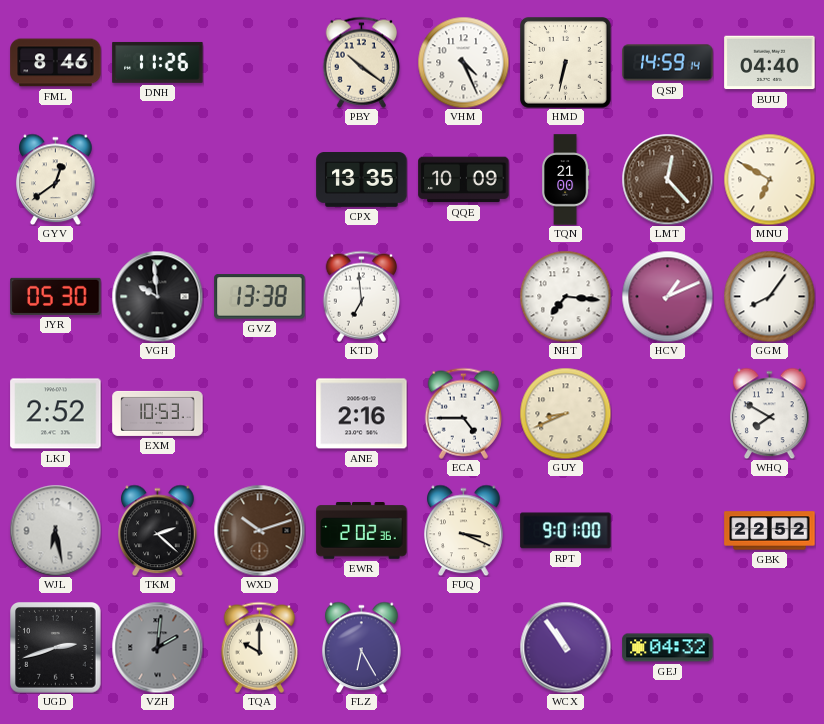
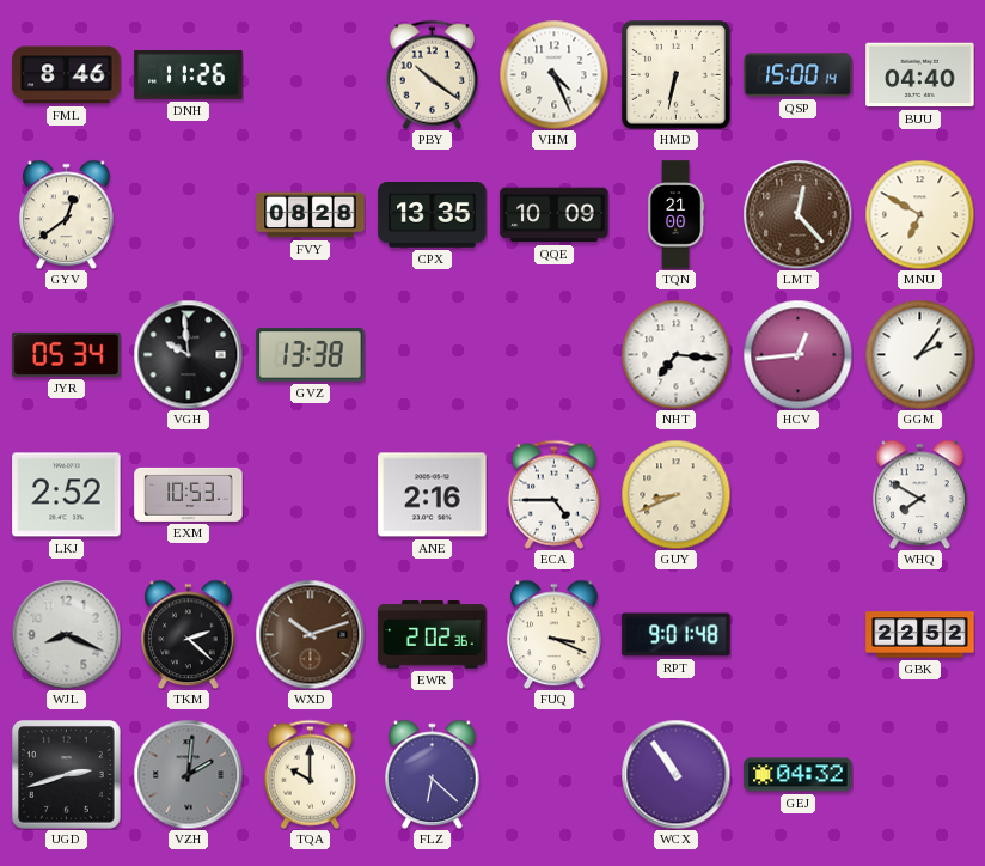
QSP: 14:59 -> 15:00 (799, 75)
FVY: none -> 08:28 (311, 215)
JYR: 05:30 -> 05:34 (67, 354)
KTD: 6:59 -> none (361, 296)
HCV: 1:11 -> 12:44 (797, 354)
GGM: 8:06 -> 2:06 (919, 354)
WJL: 6:28 -> 8:19 (66, 634)
RPT: 9:01:00 -> 9:01:48 (677, 635)
FLZ: 6:25 -> 6:22 (433, 774)
